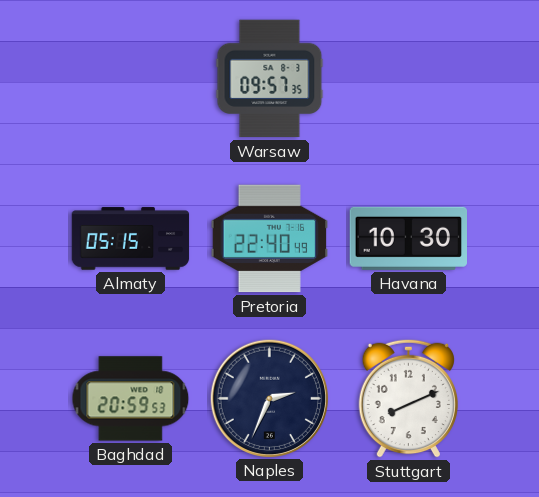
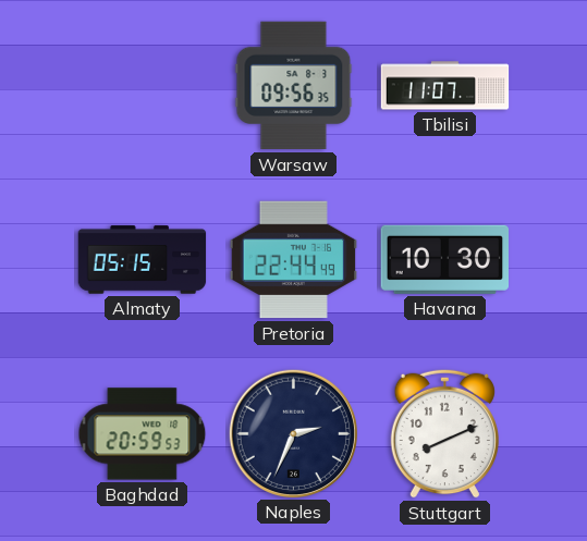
Warsaw: 09:57 -> 09:56 (294, 86)
Tbilisi: none -> 11:07 (445, 86)
Pretoria: 22:40 -> 22:44 (294, 260)
